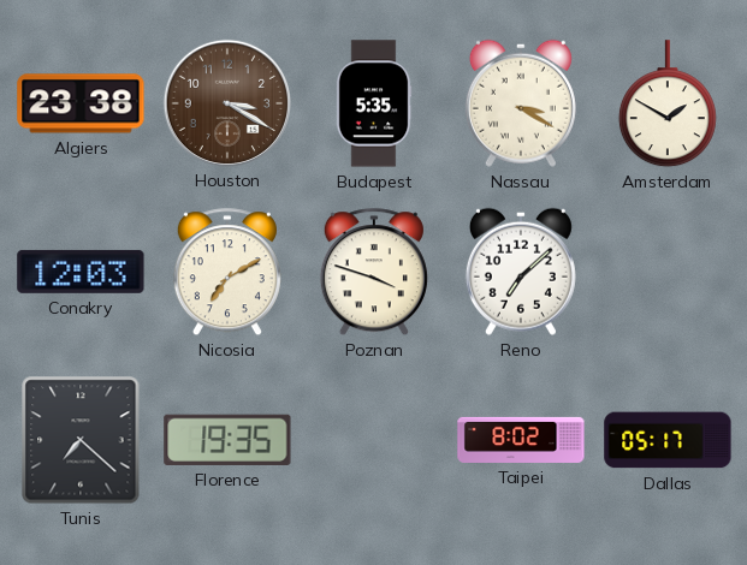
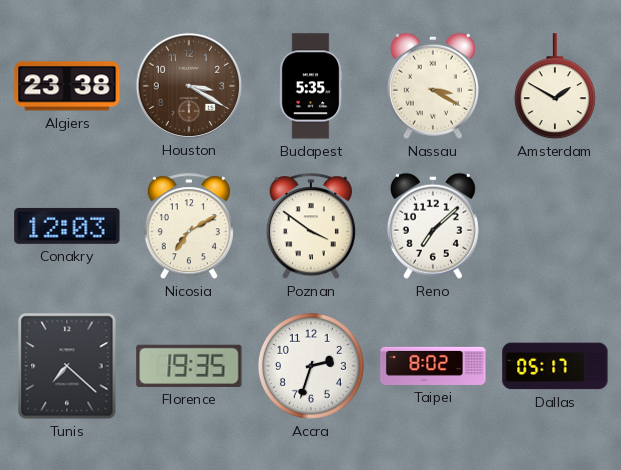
Poznan: 3:48 -> 3:51 (311, 227)
Accra: none -> 2:33 (311, 366)
